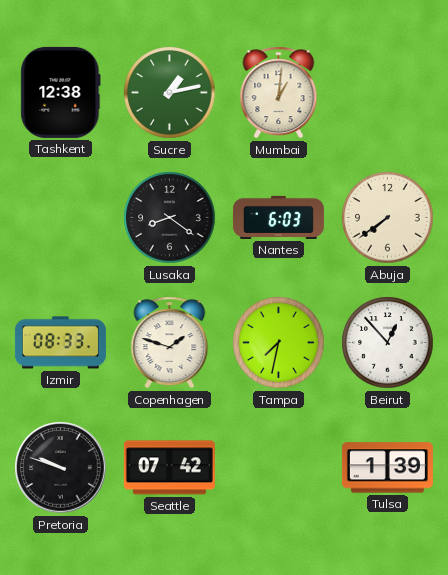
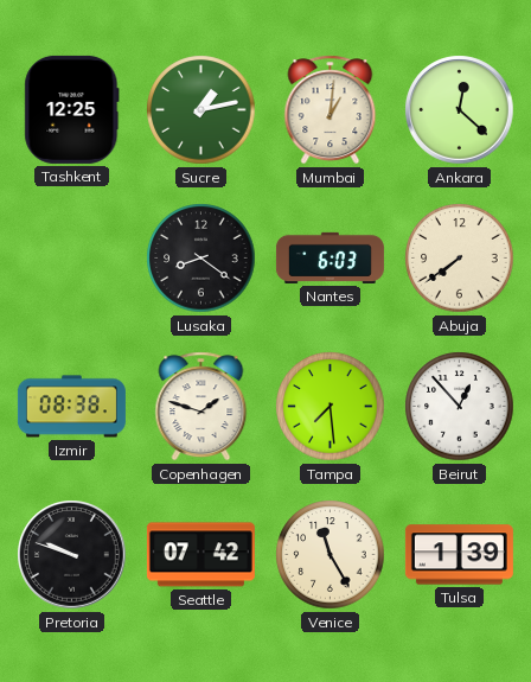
Tashkent: 12:38 -> 12:25 (72, 109)
Ankara: none -> 12:22 (460, 110)
Izmir: 08:33 -> 08:38 (71, 407)
Tampa: 7:32 -> 7:29 (331, 407)
Venice: none -> 11:25 (331, 555)
